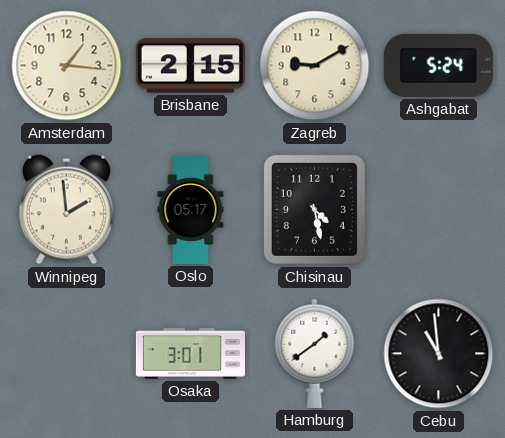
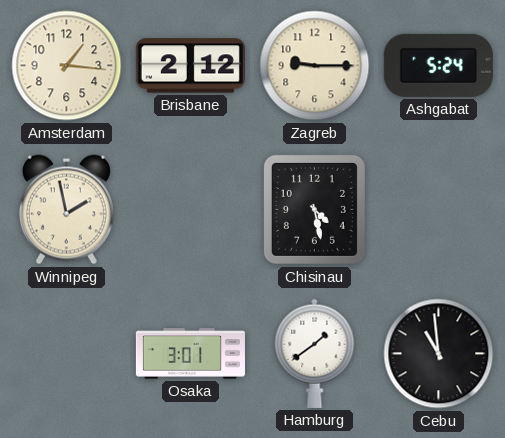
Brisbane: 2:15 -> 2:12 (190, 66)
Zagreb: 9:10 -> 9:15 (315, 66)
Winnipeg: 1:59 -> 1:58 (66, 210)
Oslo: 05:17 -> none (191, 209)
